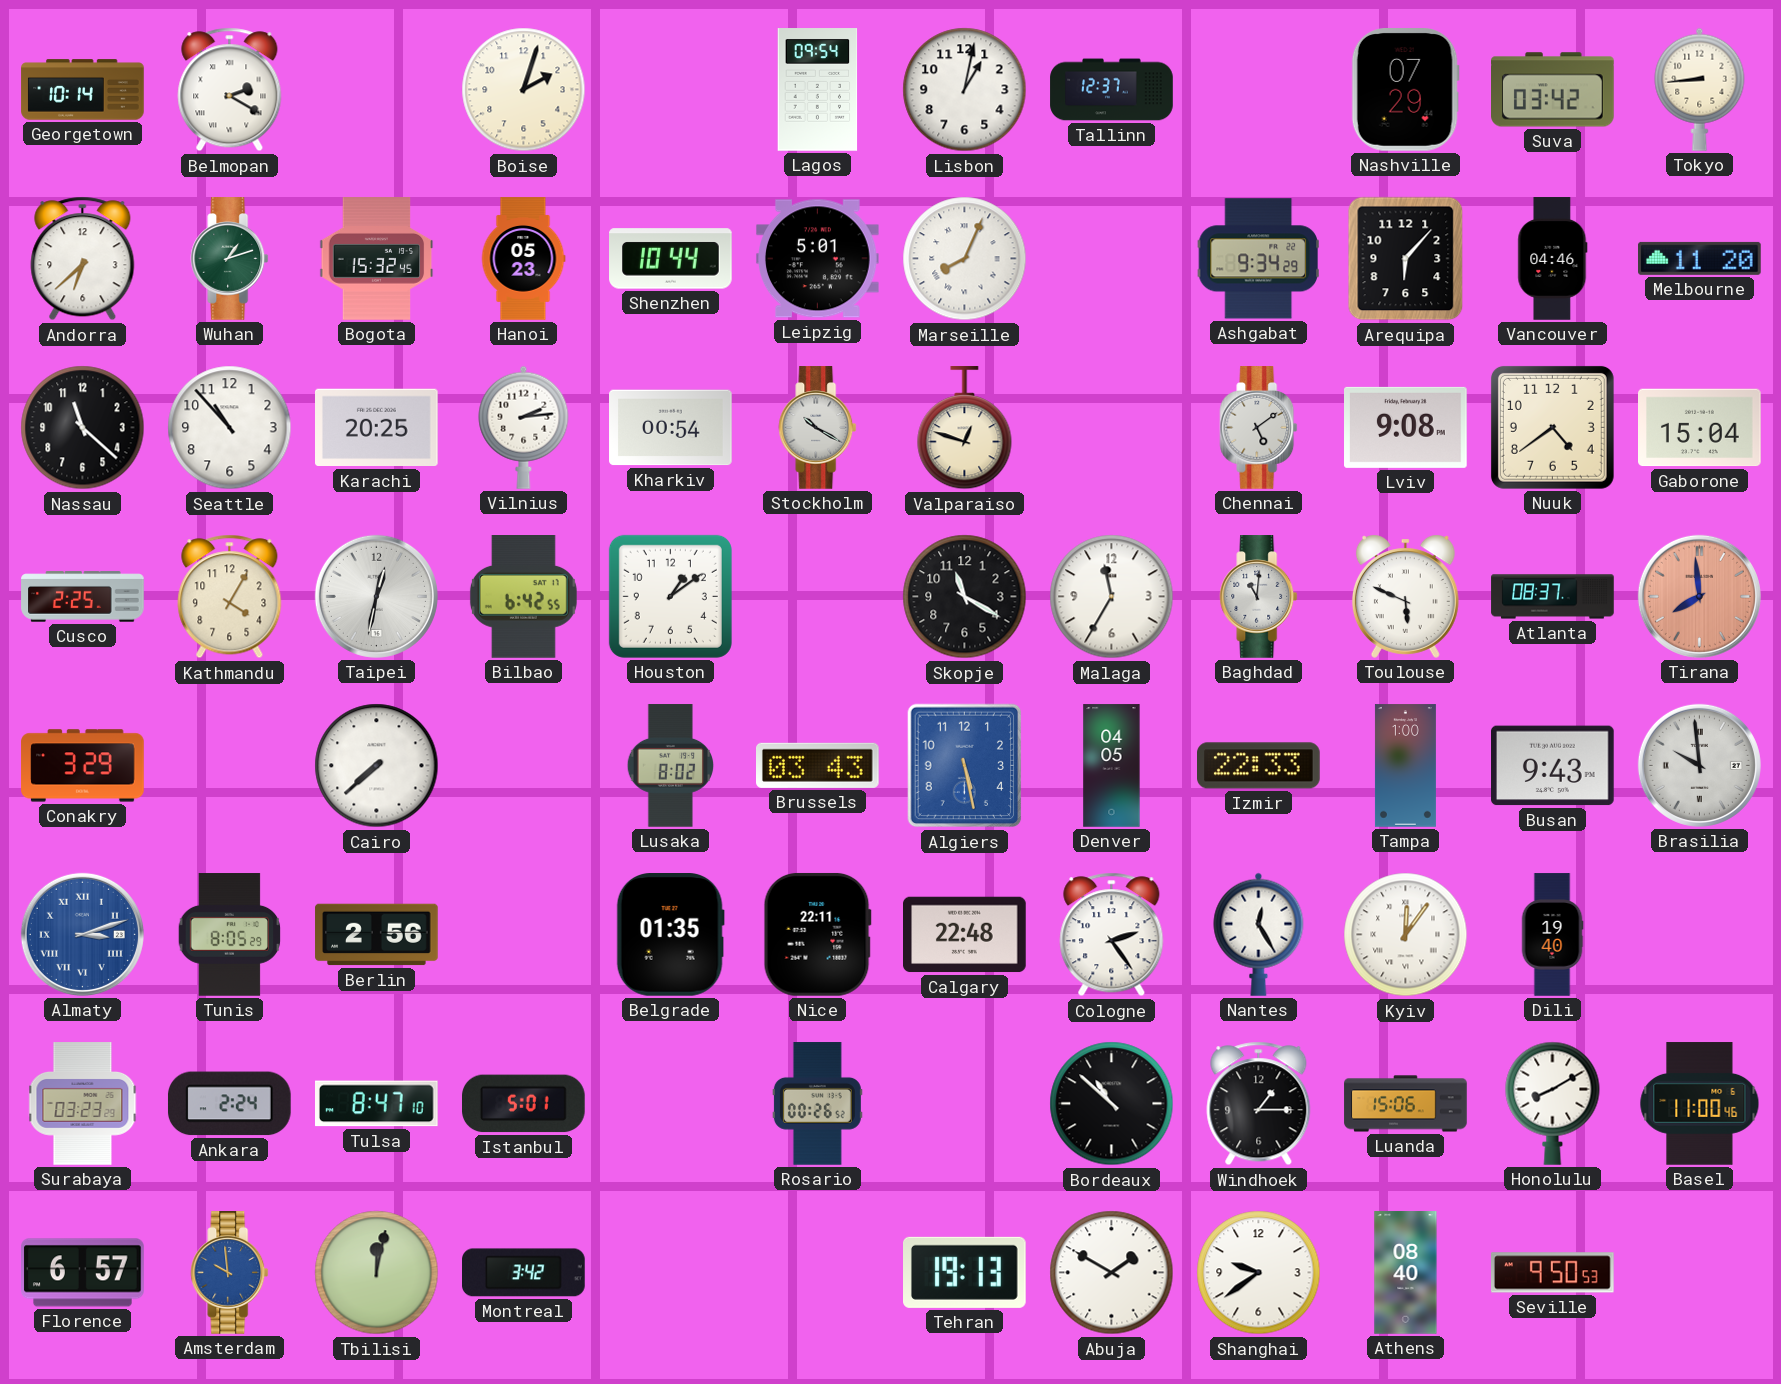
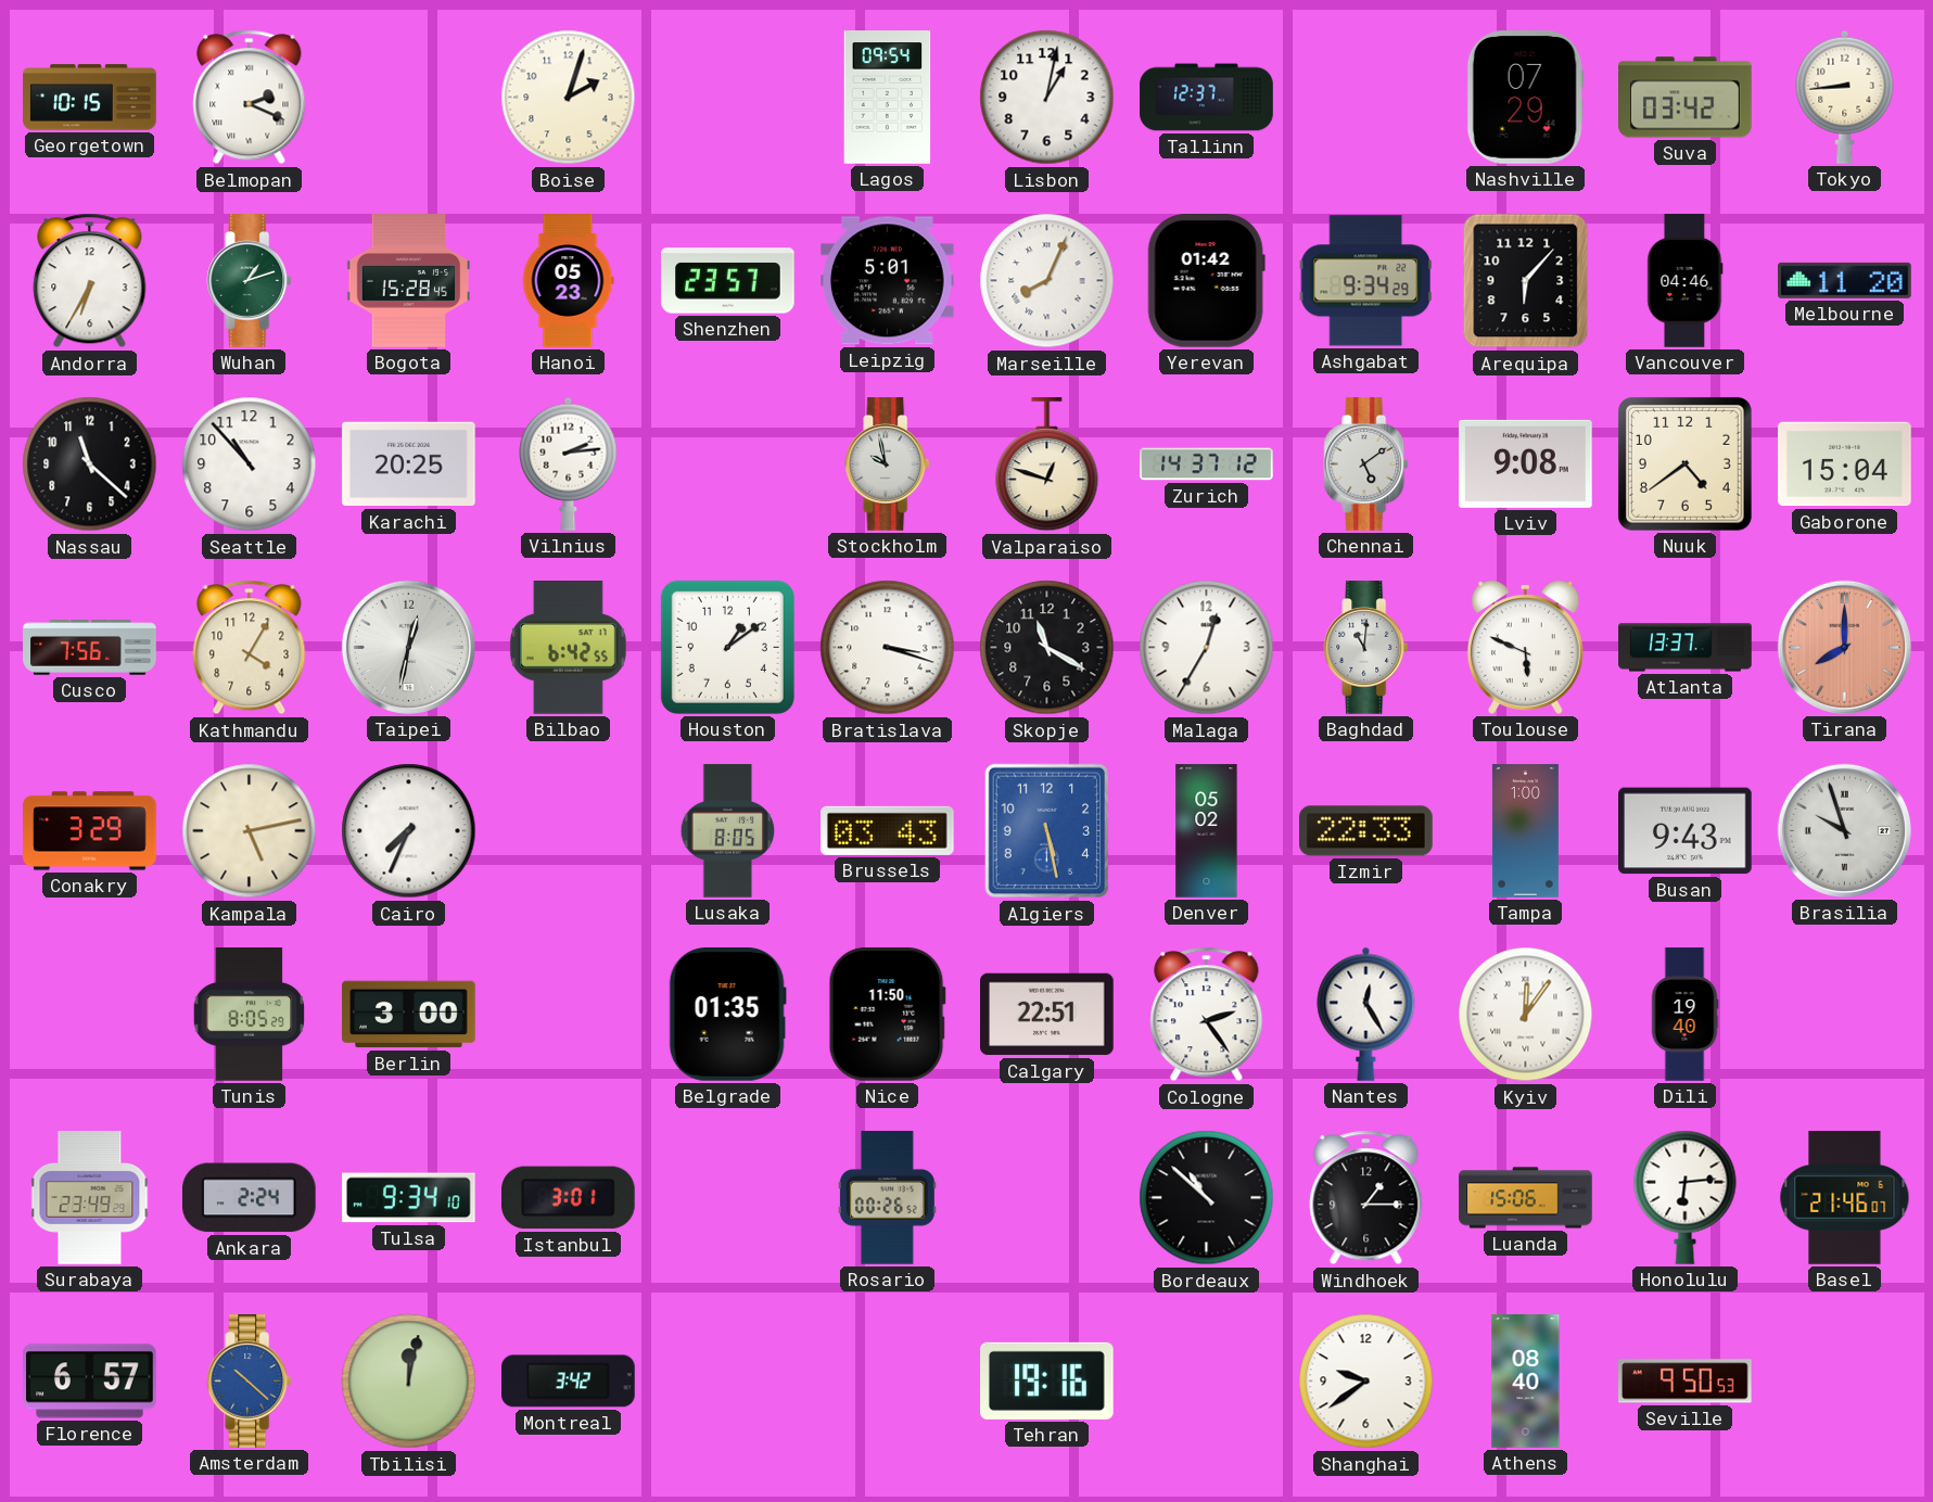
Georgetown: 10:14 -> 10:15 (90, 98)
Belmopan: 2:20 -> 2:19 (250, 98)
Andorra: 6:38 -> 6:35 (90, 281)
Bogota: 15:32 -> 15:28 (409, 281)
Shenzhen: 10:44 -> 23:57 (728, 281)
Yerevan: none -> 01:42 (1206, 281)
Kharkiv: 00:54 -> none (671, 428)
Stockholm: 10:20 -> 9:58 (888, 464)
Zurich: none -> 14:37 (1207, 464)
Cusco: 2:25 -> 7:56 (90, 648)
Bratislava: none -> 3:18 (888, 648)
Malaga: 11:35 -> 12:35 (1207, 648)
Atlanta: 08:37 -> 13:37 (1686, 648)
Tirana: 7:59 -> 8:00 (1844, 647)
Kampala: none -> 5:13 (250, 831)
Cairo: 7:38 -> 7:34 (409, 831)
Lusaka: 8:02 -> 8:05 (728, 831)
Denver: 04:05 -> 05:02 (1207, 831)
Brasilia: 9:59 -> 9:57 (1844, 830)
Almaty: 3:12 -> none (82, 934)
Berlin: 2:56 -> 3:00 (409, 1015)
Nice: 22:11 -> 11:50 (887, 1014)
Calgary: 22:48 -> 22:51 (1047, 1015)
Surabaya: 03:23 -> 23:49 (90, 1198)
Tulsa: 8:47 -> 9:34 (409, 1198)
Istanbul: 5:01 -> 3:01 (569, 1198)
Honolulu: 8:10 -> 6:14 (1686, 1197)
Basel: 11:00 -> 21:46 (1845, 1198)
Amsterdam: 9:59 -> 10:22 (250, 1382)
Tehran: 19:13 -> 19:16 (1047, 1380)
Abuja: 1:50 -> none (1112, 1273)
